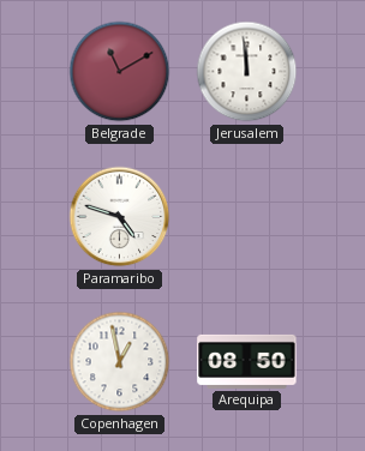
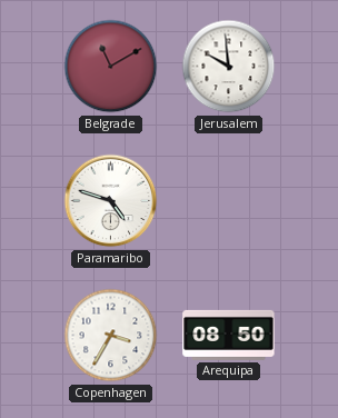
Jerusalem: 11:59 -> 9:59 (229, 67)
Copenhagen: 12:58 -> 3:35 (111, 336)
